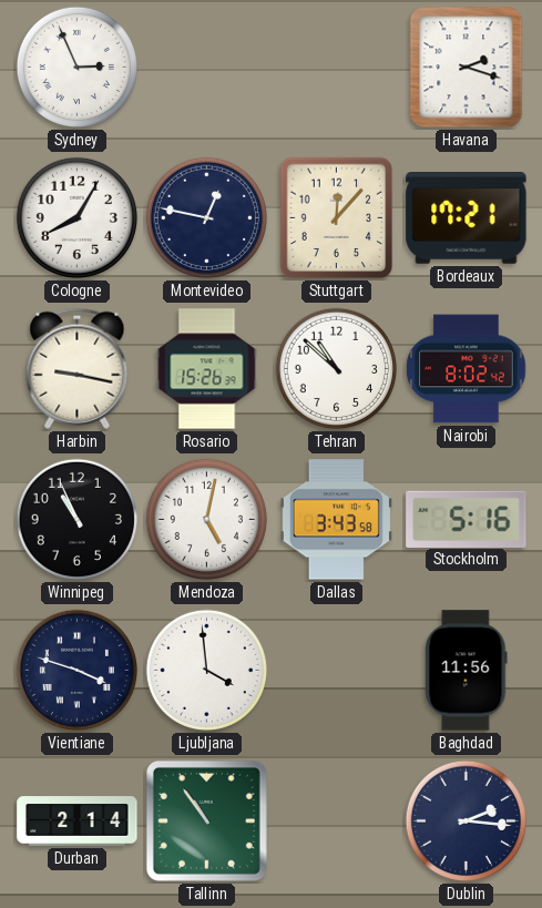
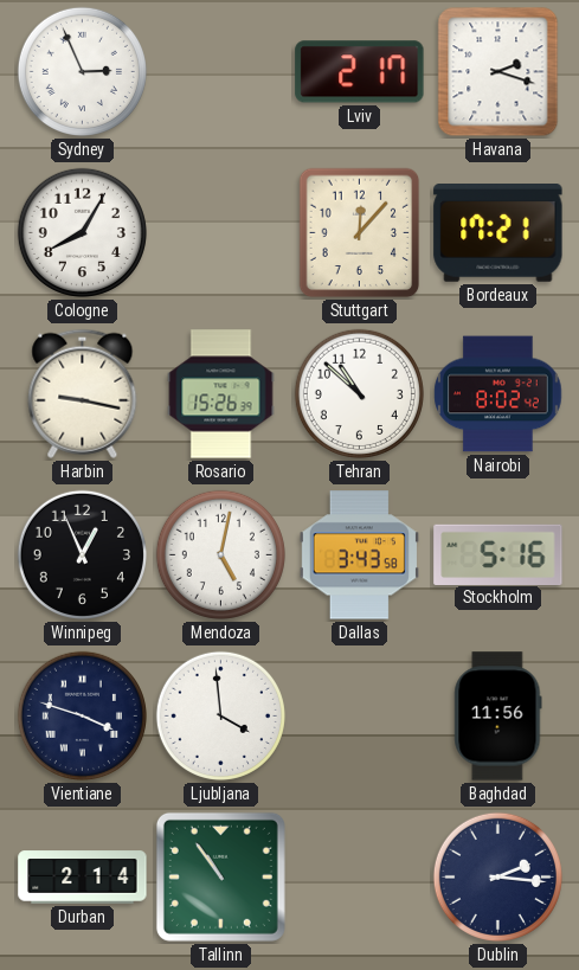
Lviv: none -> 2:17 (360, 72)
Montevideo: 12:47 -> none (206, 217)
Winnipeg: 10:56 -> 12:56 (82, 554)
